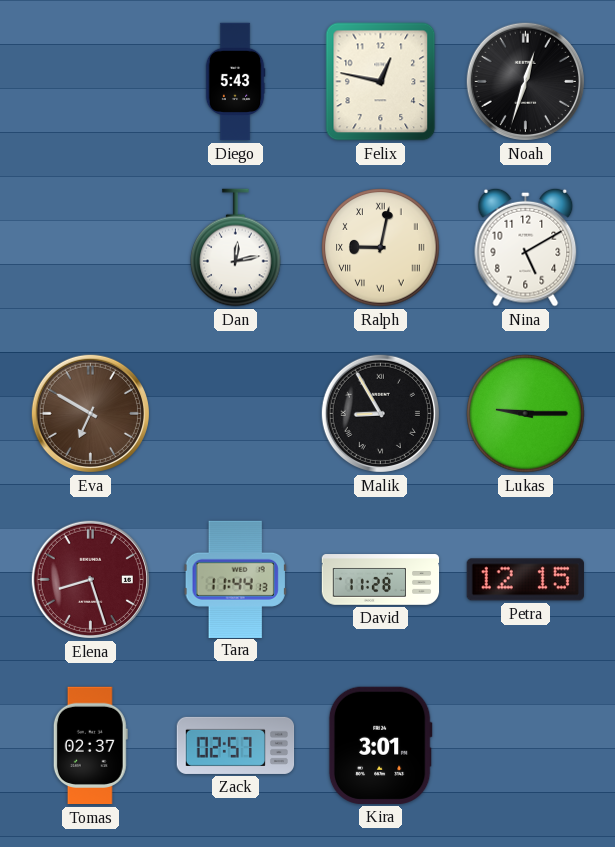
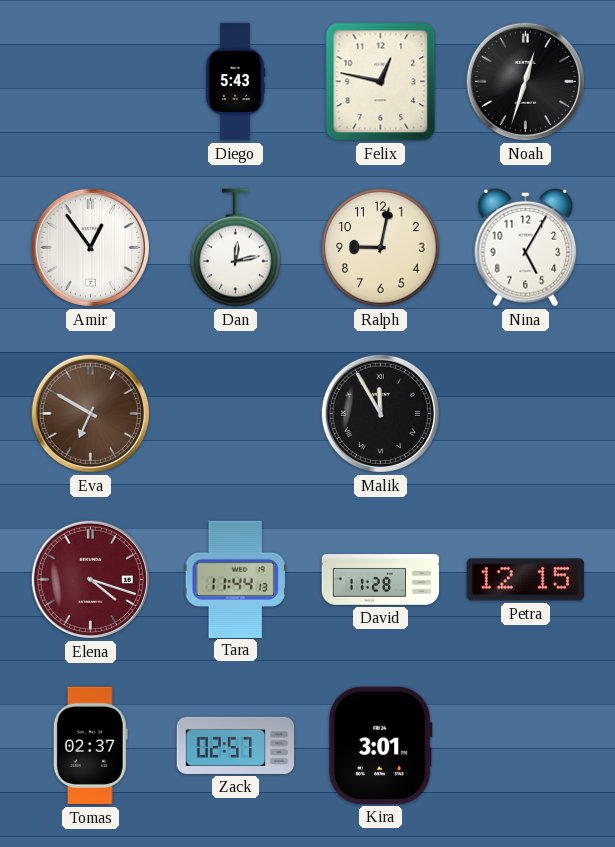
Amir: none -> 12:54 (90, 247)
Ralph numerals: Roman -> Arabic (381, 248)
Nina: 5:10 -> 5:05 (526, 247)
Malik: 8:55 -> 11:55 (380, 413)
Lukas: 9:15 -> none (526, 414)
Elena: 8:27 -> 4:18 (90, 579)
